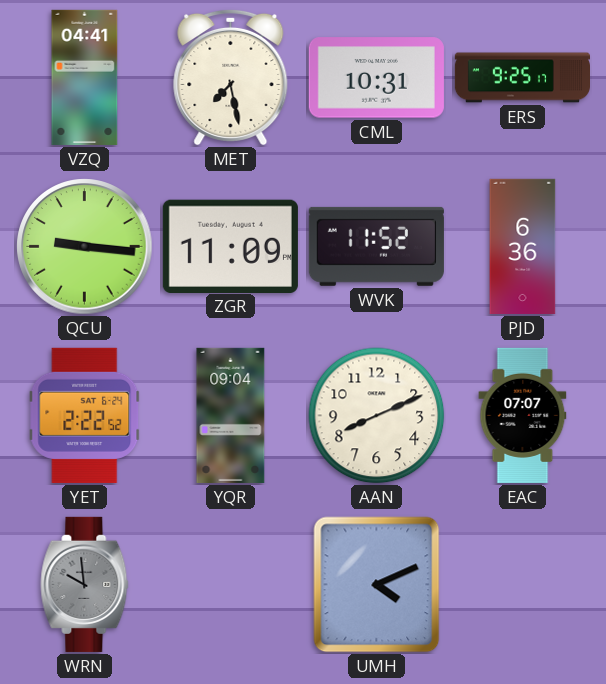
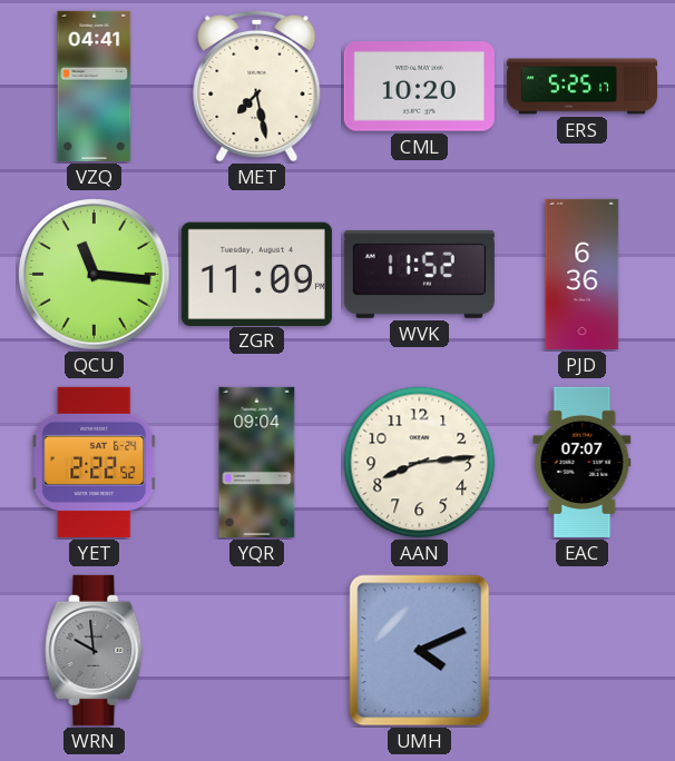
CML: 10:31 -> 10:20 (419, 87)
ERS: 9:25 -> 5:25 (581, 87)
QCU: 9:16 -> 11:16 (95, 275)
AAN: 8:11 -> 8:14 (420, 463)
